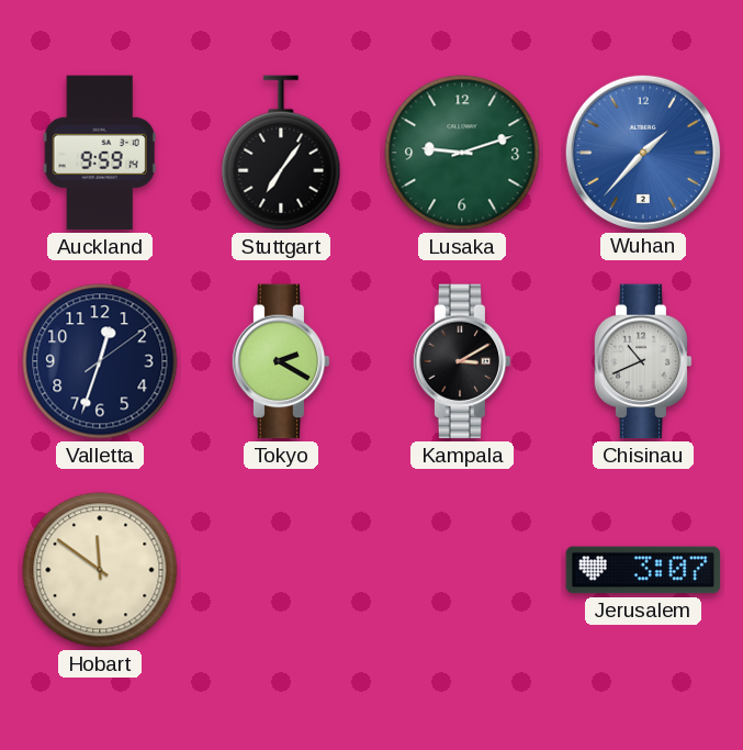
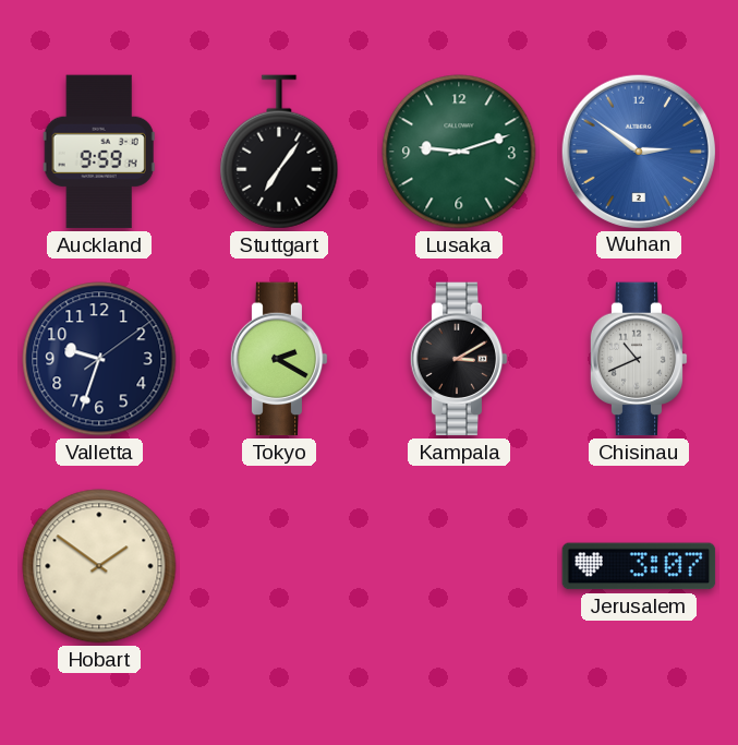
Wuhan: 1:37 -> 2:51 (638, 151)
Valletta: 12:33 -> 9:33 (99, 359)
Hobart: 11:51 -> 1:51 (99, 566)
